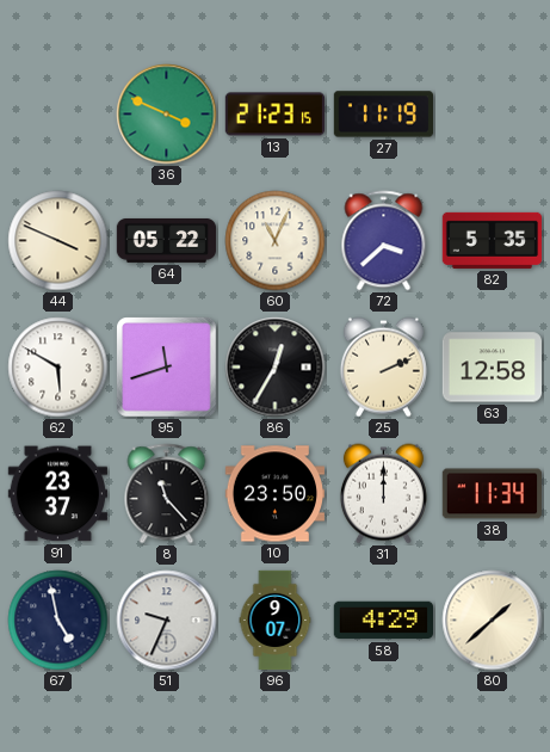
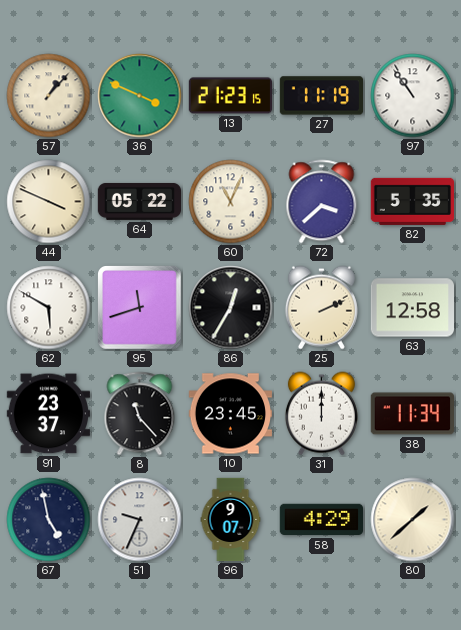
57: none -> 1:07 (49, 96)
97: none -> 10:54 (413, 96)
10: 23:50 -> 23:45 (231, 414)
